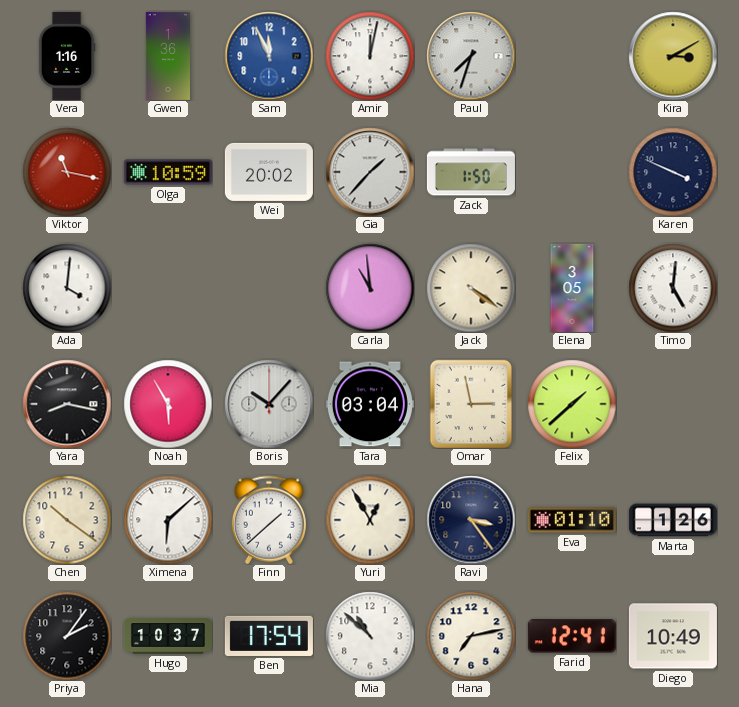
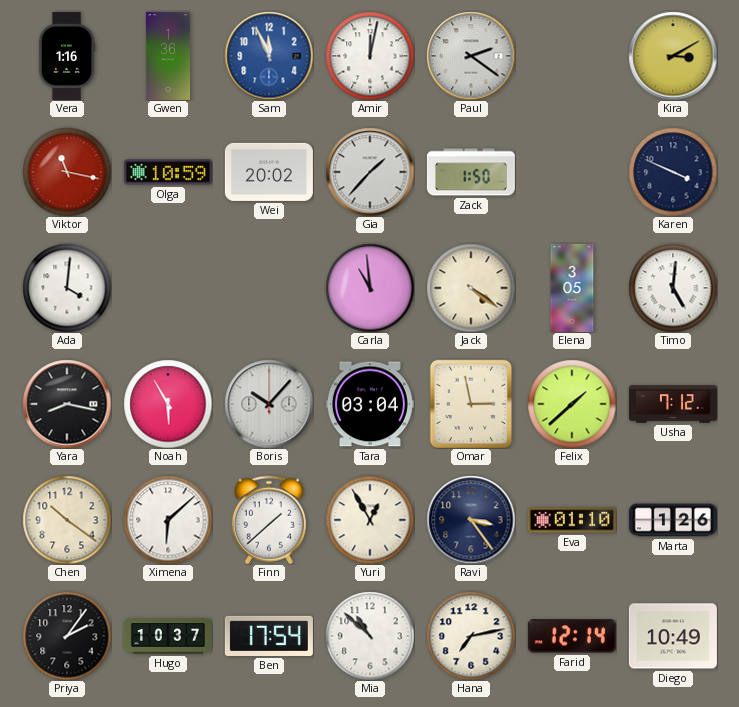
Paul: 7:33 -> 2:21 (471, 56)
Usha: none -> 7:12 (673, 404)
Farid: 12:41 -> 12:14 (572, 636)
